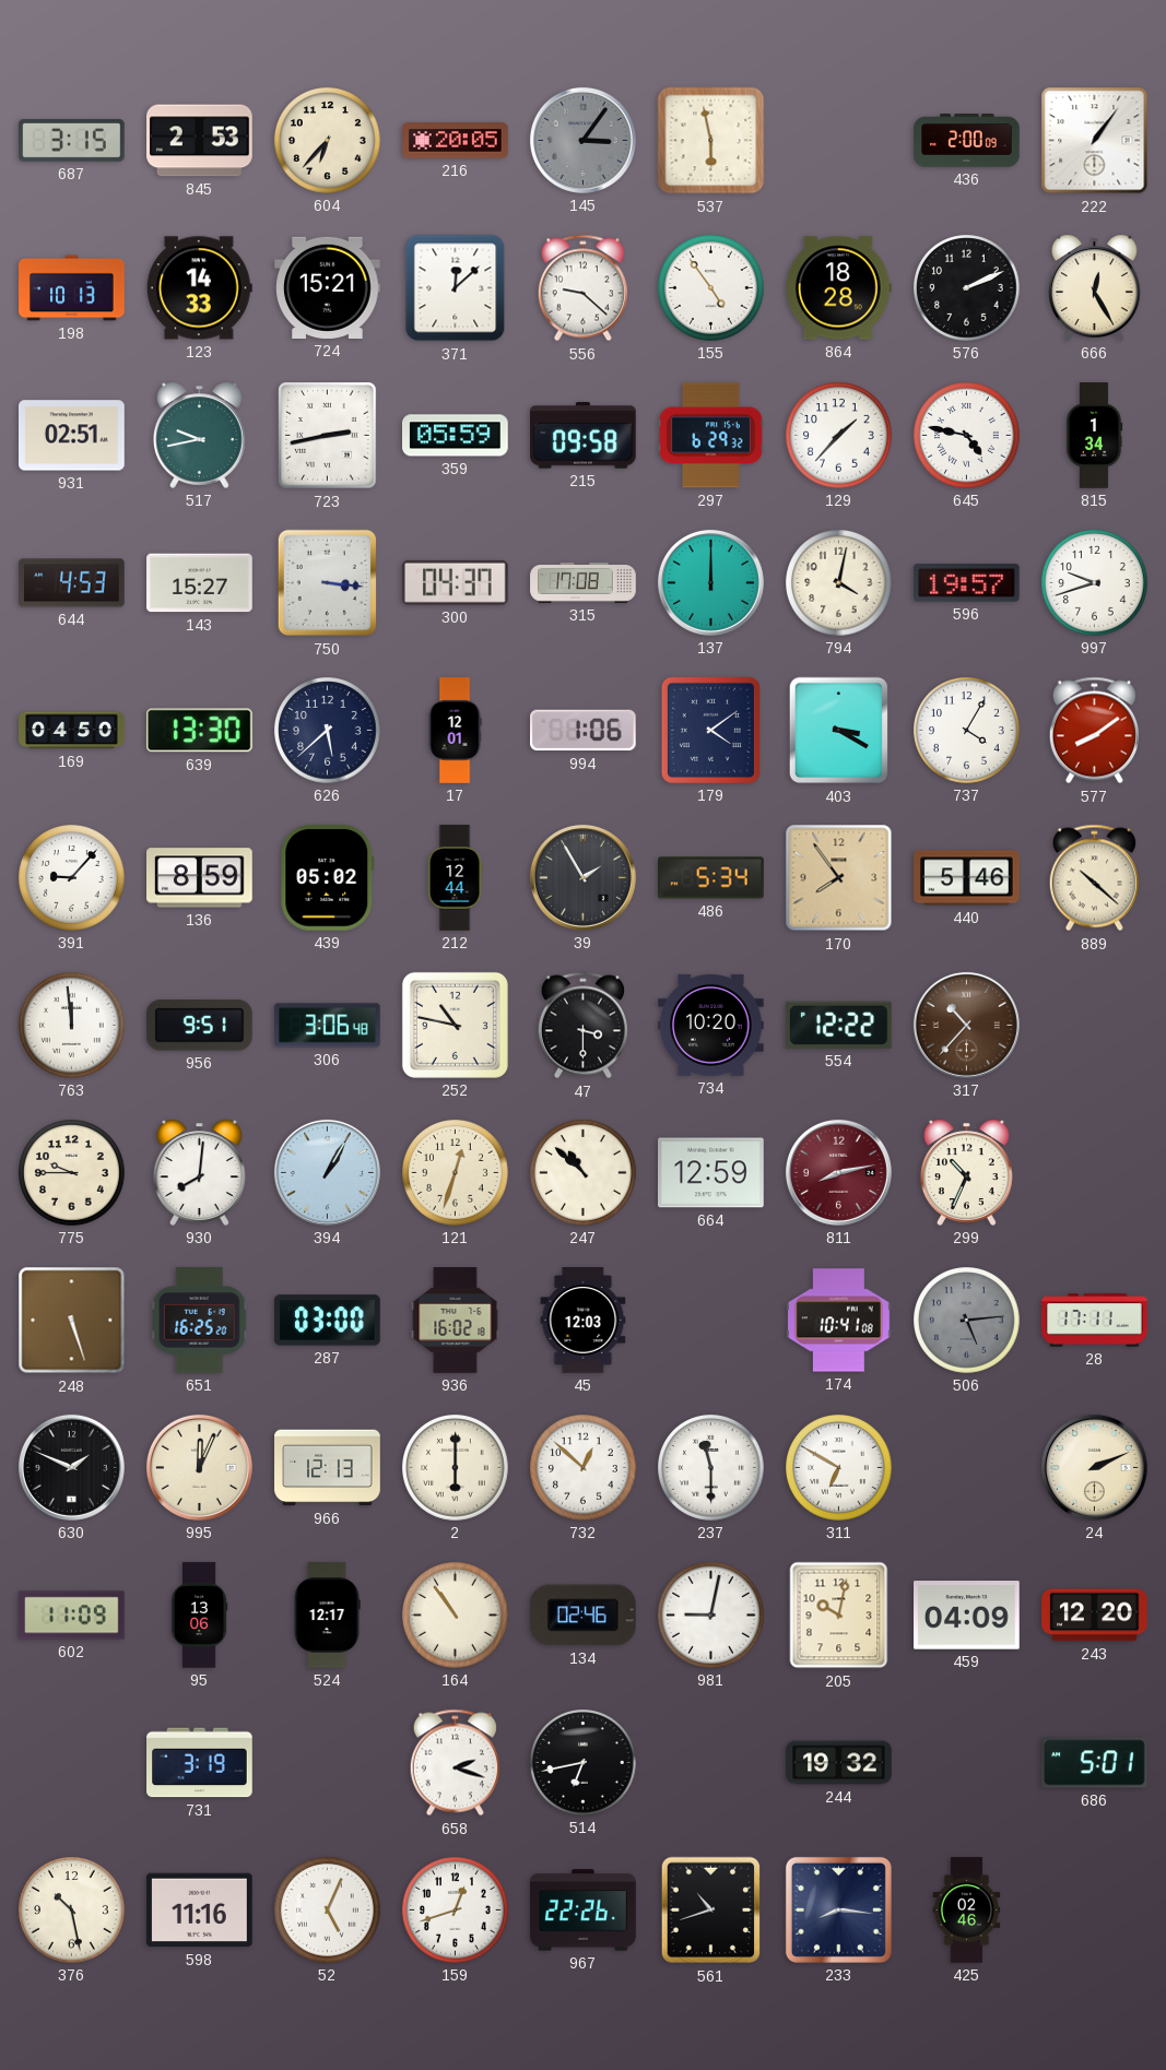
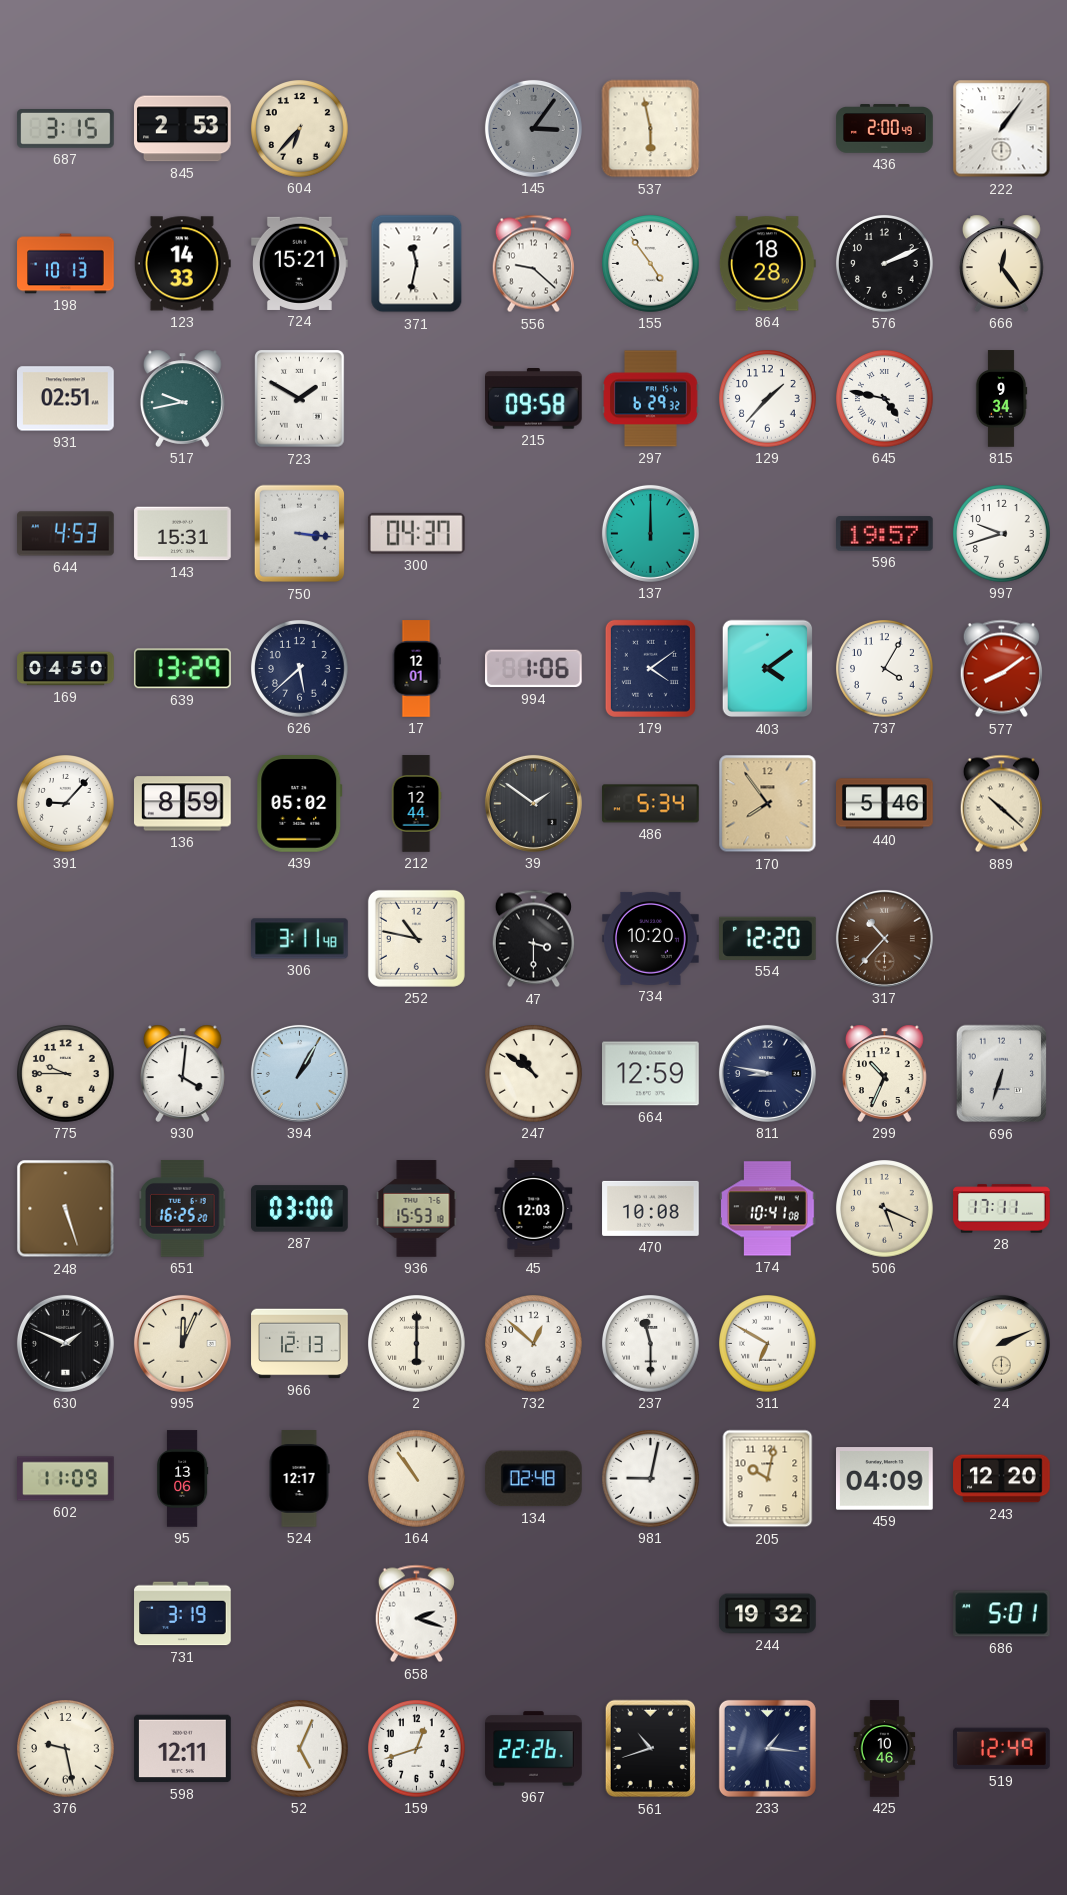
216: 20:05 -> none (456, 141)
436: 2:00:09 -> 2:00:49 (885, 129)
371: 12:08 -> 11:32 (417, 264)
666: 12:25 -> 12:24 (1002, 263)
723: 2:43 -> 1:50 (300, 399)
359: 05:59 -> none (456, 436)
815: 1:34 -> 9:34 (1001, 399)
143: 15:27 -> 15:31 (183, 534)
315: 17:08 -> none (584, 583)
794: 4:02 -> none (839, 583)
639: 13:30 -> 13:29 (182, 669)
403: 3:20 -> 4:09 (768, 669)
39: 1:55 -> 1:51 (533, 803)
763: 11:59 -> none (72, 1026)
956: 9:51 -> none (200, 1026)
306: 3:06 -> 3:11 (300, 939)
554: 12:22 -> 12:20 (768, 938)
930: 8:01 -> 4:01 (183, 1073)
121: 12:33 -> none (456, 1173)
247: 10:52 -> 10:51 (534, 1074)
811: 8:13 -> 8:47 (767, 1073)
811 dial: burgundy -> navy (767, 1073)
696: none -> 6:33 (1002, 1074)
936: 16:02 -> 15:53 (417, 1209)
470: none -> 10:08 (651, 1208)
506: 5:14 -> 5:19 (885, 1209)
506 dial: grey -> cream (885, 1209)
134: 02:46 -> 02:48 (533, 1479)
514: 6:43 -> none (584, 1763)
376: 10:28 -> 9:28 (66, 1749)
598: 11:16 -> 12:11 (183, 1749)
233: 8:16 -> 1:16 (767, 1748)
425: 02:46 -> 10:46 (885, 1749)
519: none -> 12:49 (1002, 1749)
